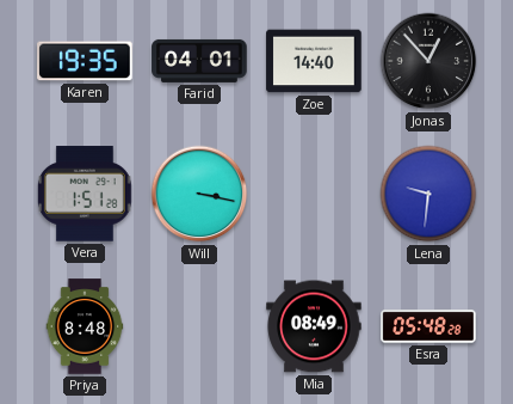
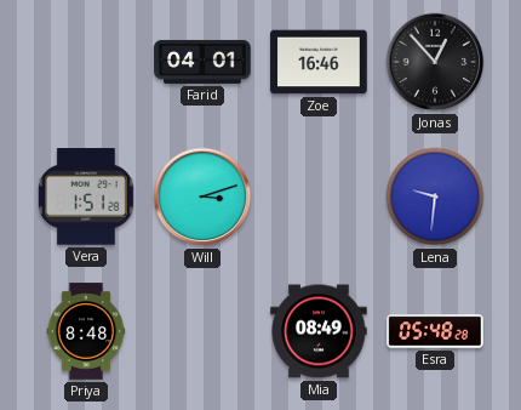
Karen: 19:35 -> none (85, 61)
Zoe: 14:40 -> 16:46 (319, 62)
Will: 3:17 -> 3:12 (202, 197)
